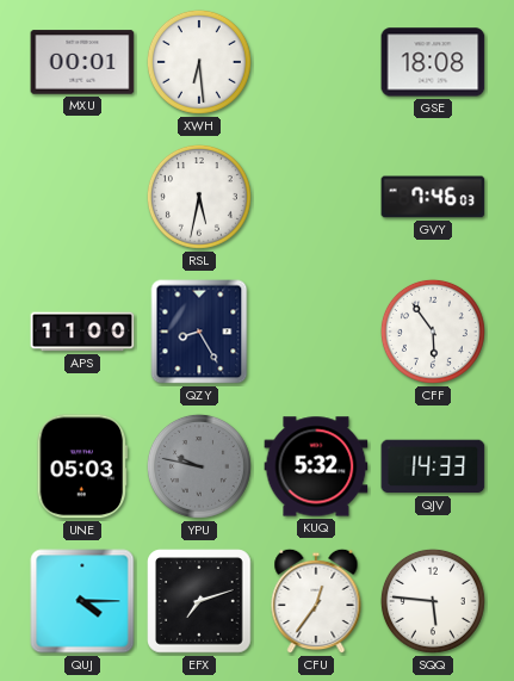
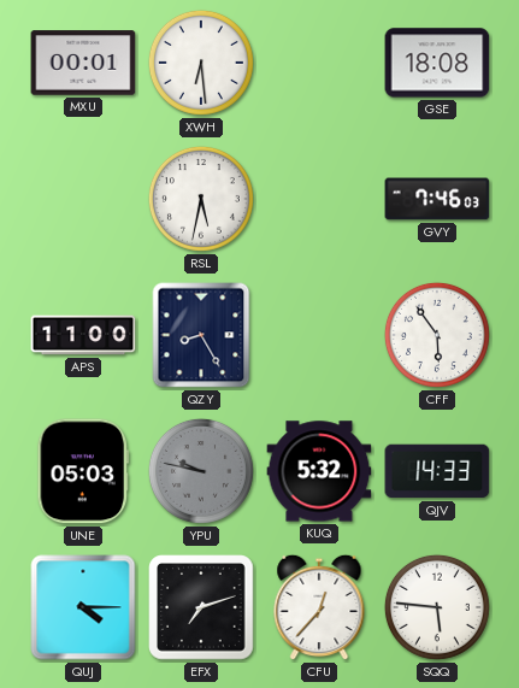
CFU: 12:36 -> 12:37 (319, 607)
